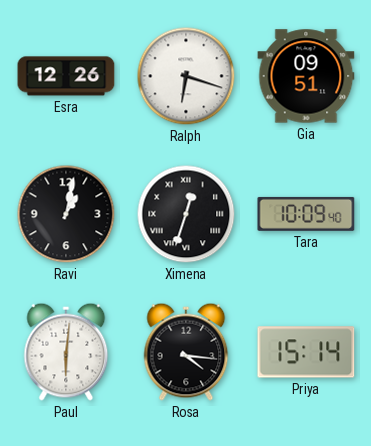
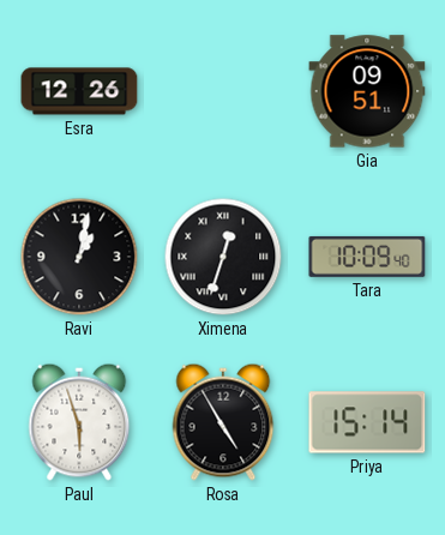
Ralph: 6:18 -> none (186, 76)
Paul: 6:01 -> 5:57 (79, 422)
Rosa: 4:16 -> 4:55 (223, 422)
